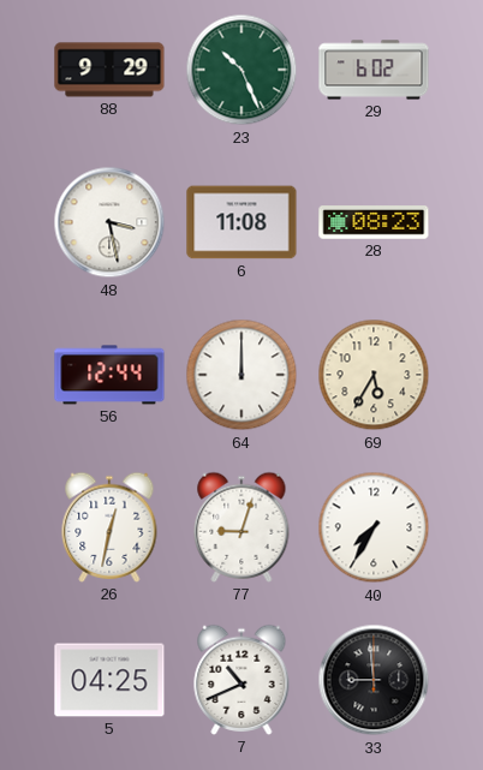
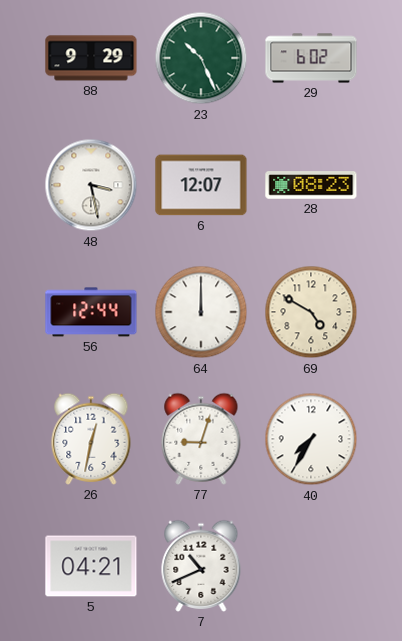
6: 11:08 -> 12:07 (201, 185)
69: 5:35 -> 4:50 (311, 312)
5: 04:25 -> 04:21 (91, 566)
33: 8:59 -> none (374, 680)
